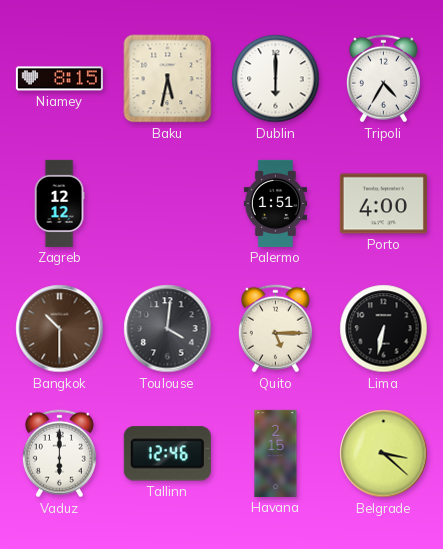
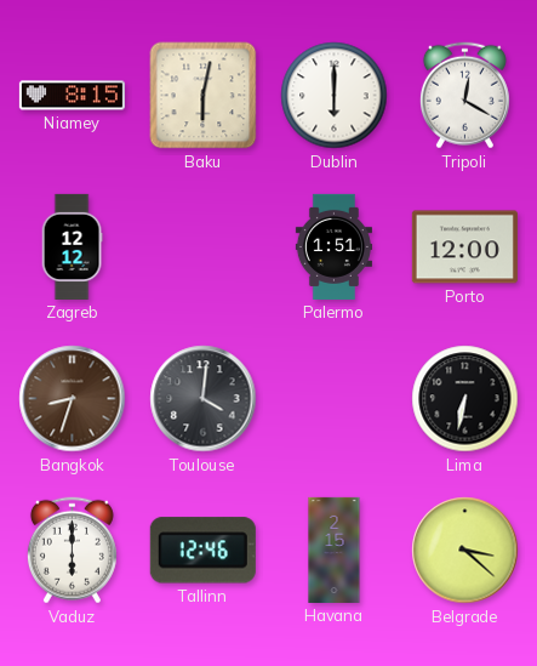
Baku: 5:32 -> 6:02 (204, 96)
Tripoli: 4:35 -> 12:20 (464, 96)
Porto: 4:00 -> 12:00 (464, 247)
Bangkok: 10:30 -> 8:33 (73, 399)
Quito: 5:15 -> none (275, 329)
